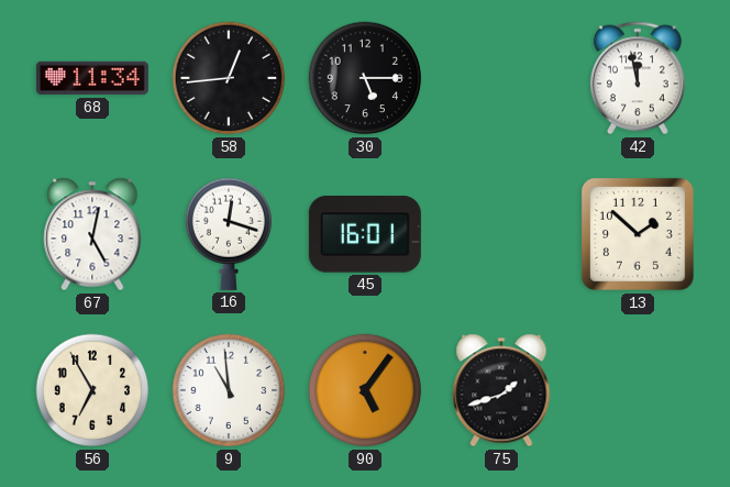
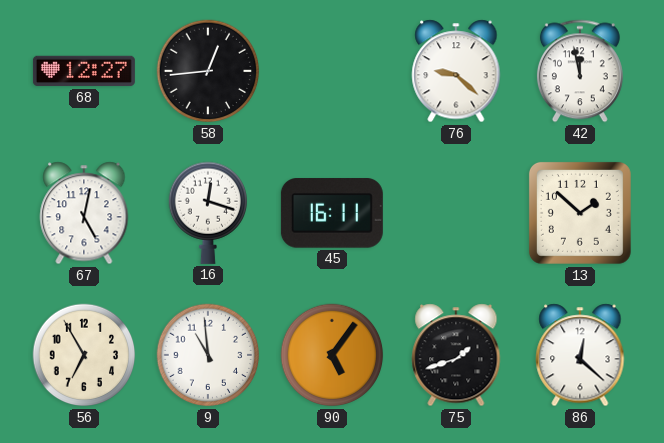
68: 11:34 -> 12:27 (84, 71)
30: 5:15 -> none (365, 78)
76: none -> 9:22 (456, 71)
45: 16:01 -> 16:11 (332, 213)
86: none -> 12:22 (580, 355)
